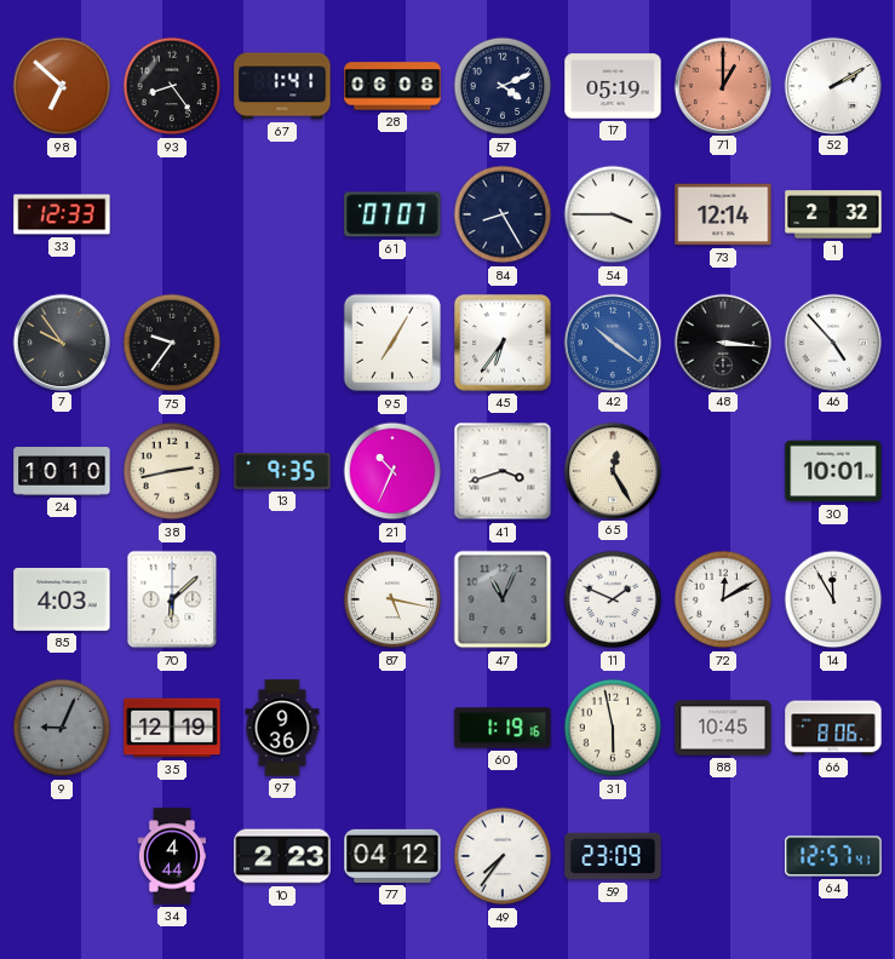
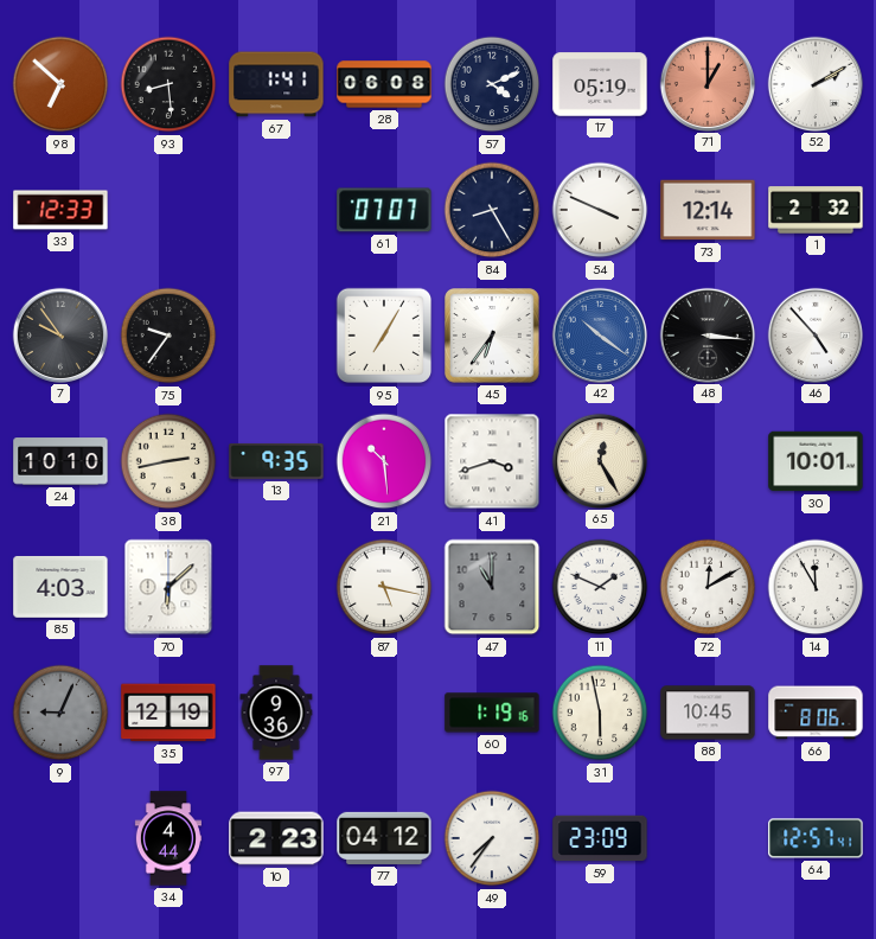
93: 8:24 -> 8:29 (168, 84)
54: 3:45 -> 3:49 (600, 210)
21: 10:34 -> 10:29 (384, 461)
47: 11:04 -> 11:00 (492, 587)
